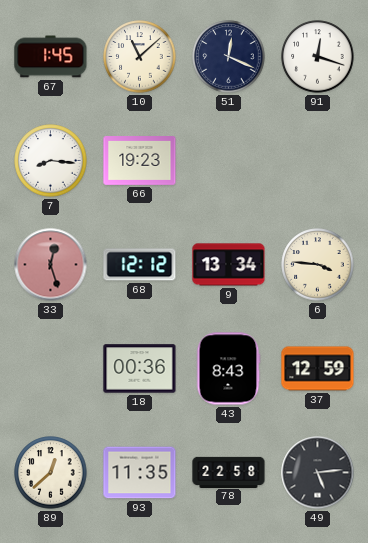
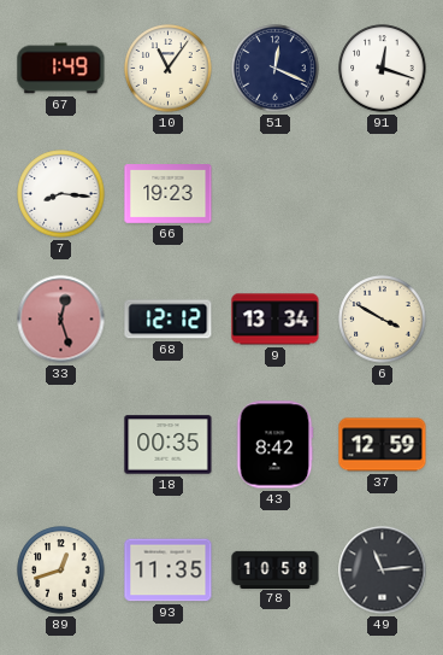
67: 1:45 -> 1:49 (61, 69)
10: 11:08 -> 11:06 (169, 69)
6: 3:46 -> 3:50 (383, 320)
18: 00:36 -> 00:35 (169, 445)
43: 8:43 -> 8:42 (274, 445)
89: 12:38 -> 12:42 (61, 571)
78: 22:58 -> 10:58 (276, 569)
49: 5:14 -> 11:14 (383, 571)
